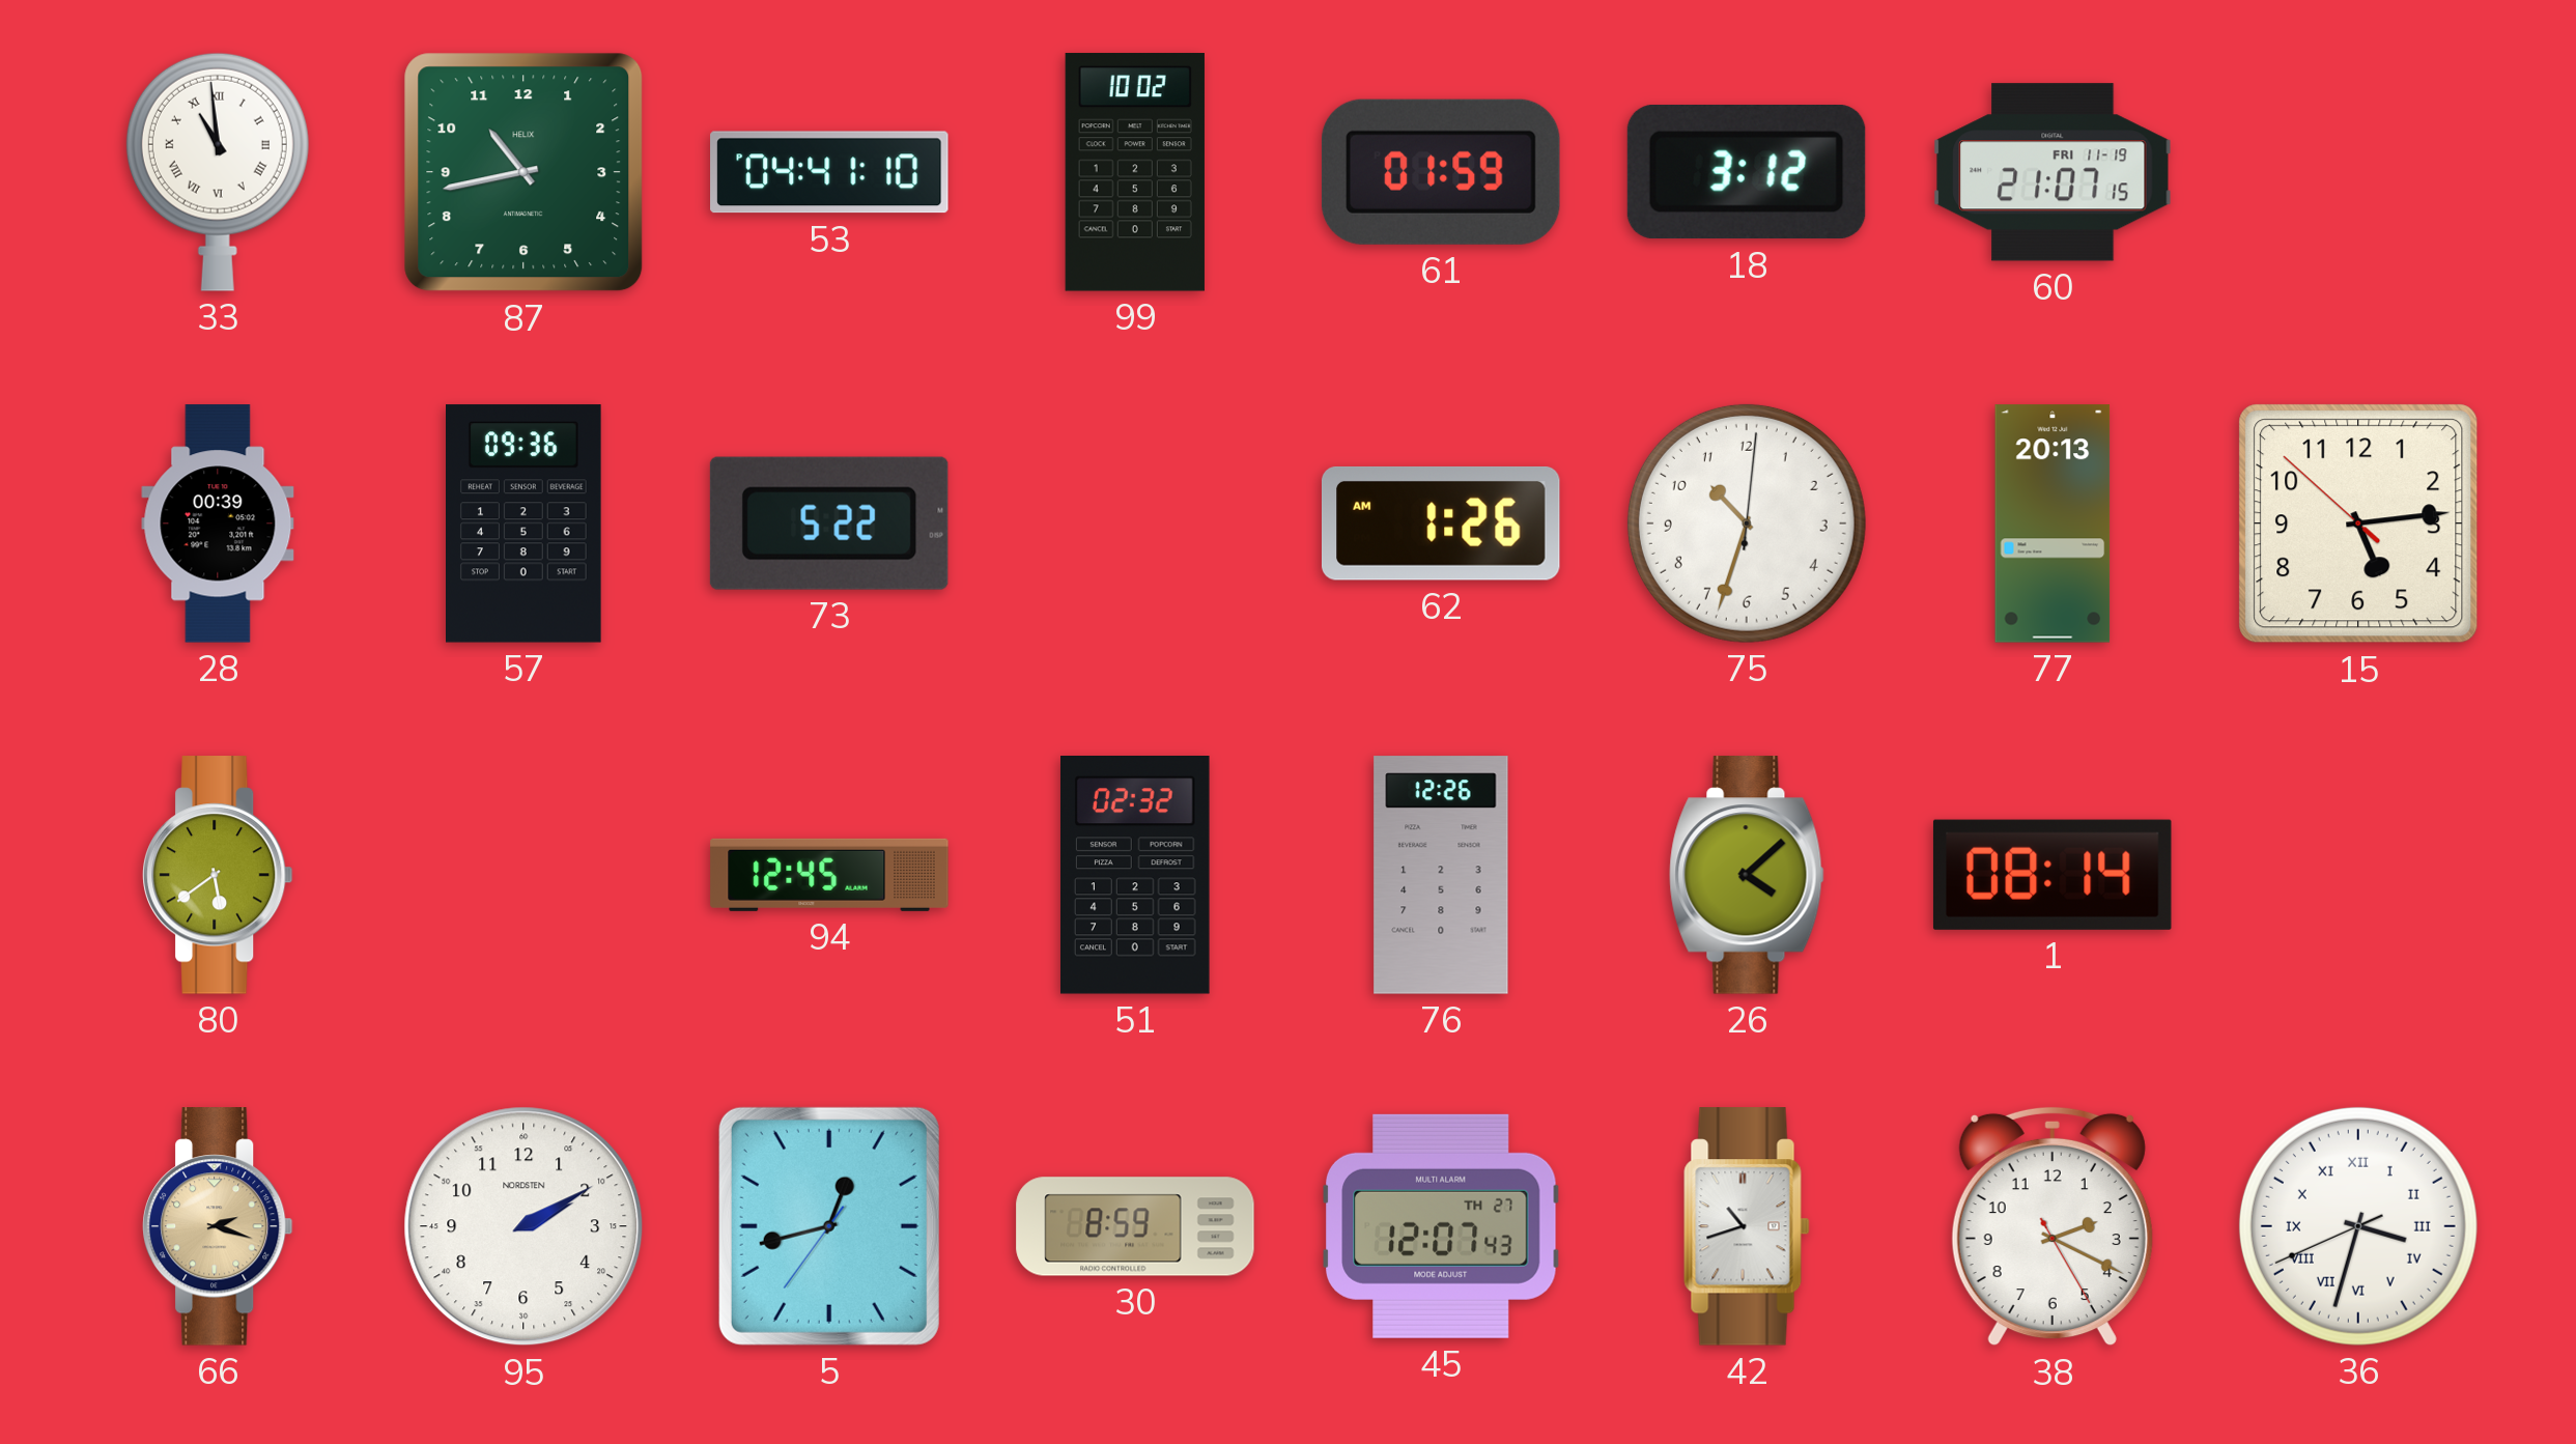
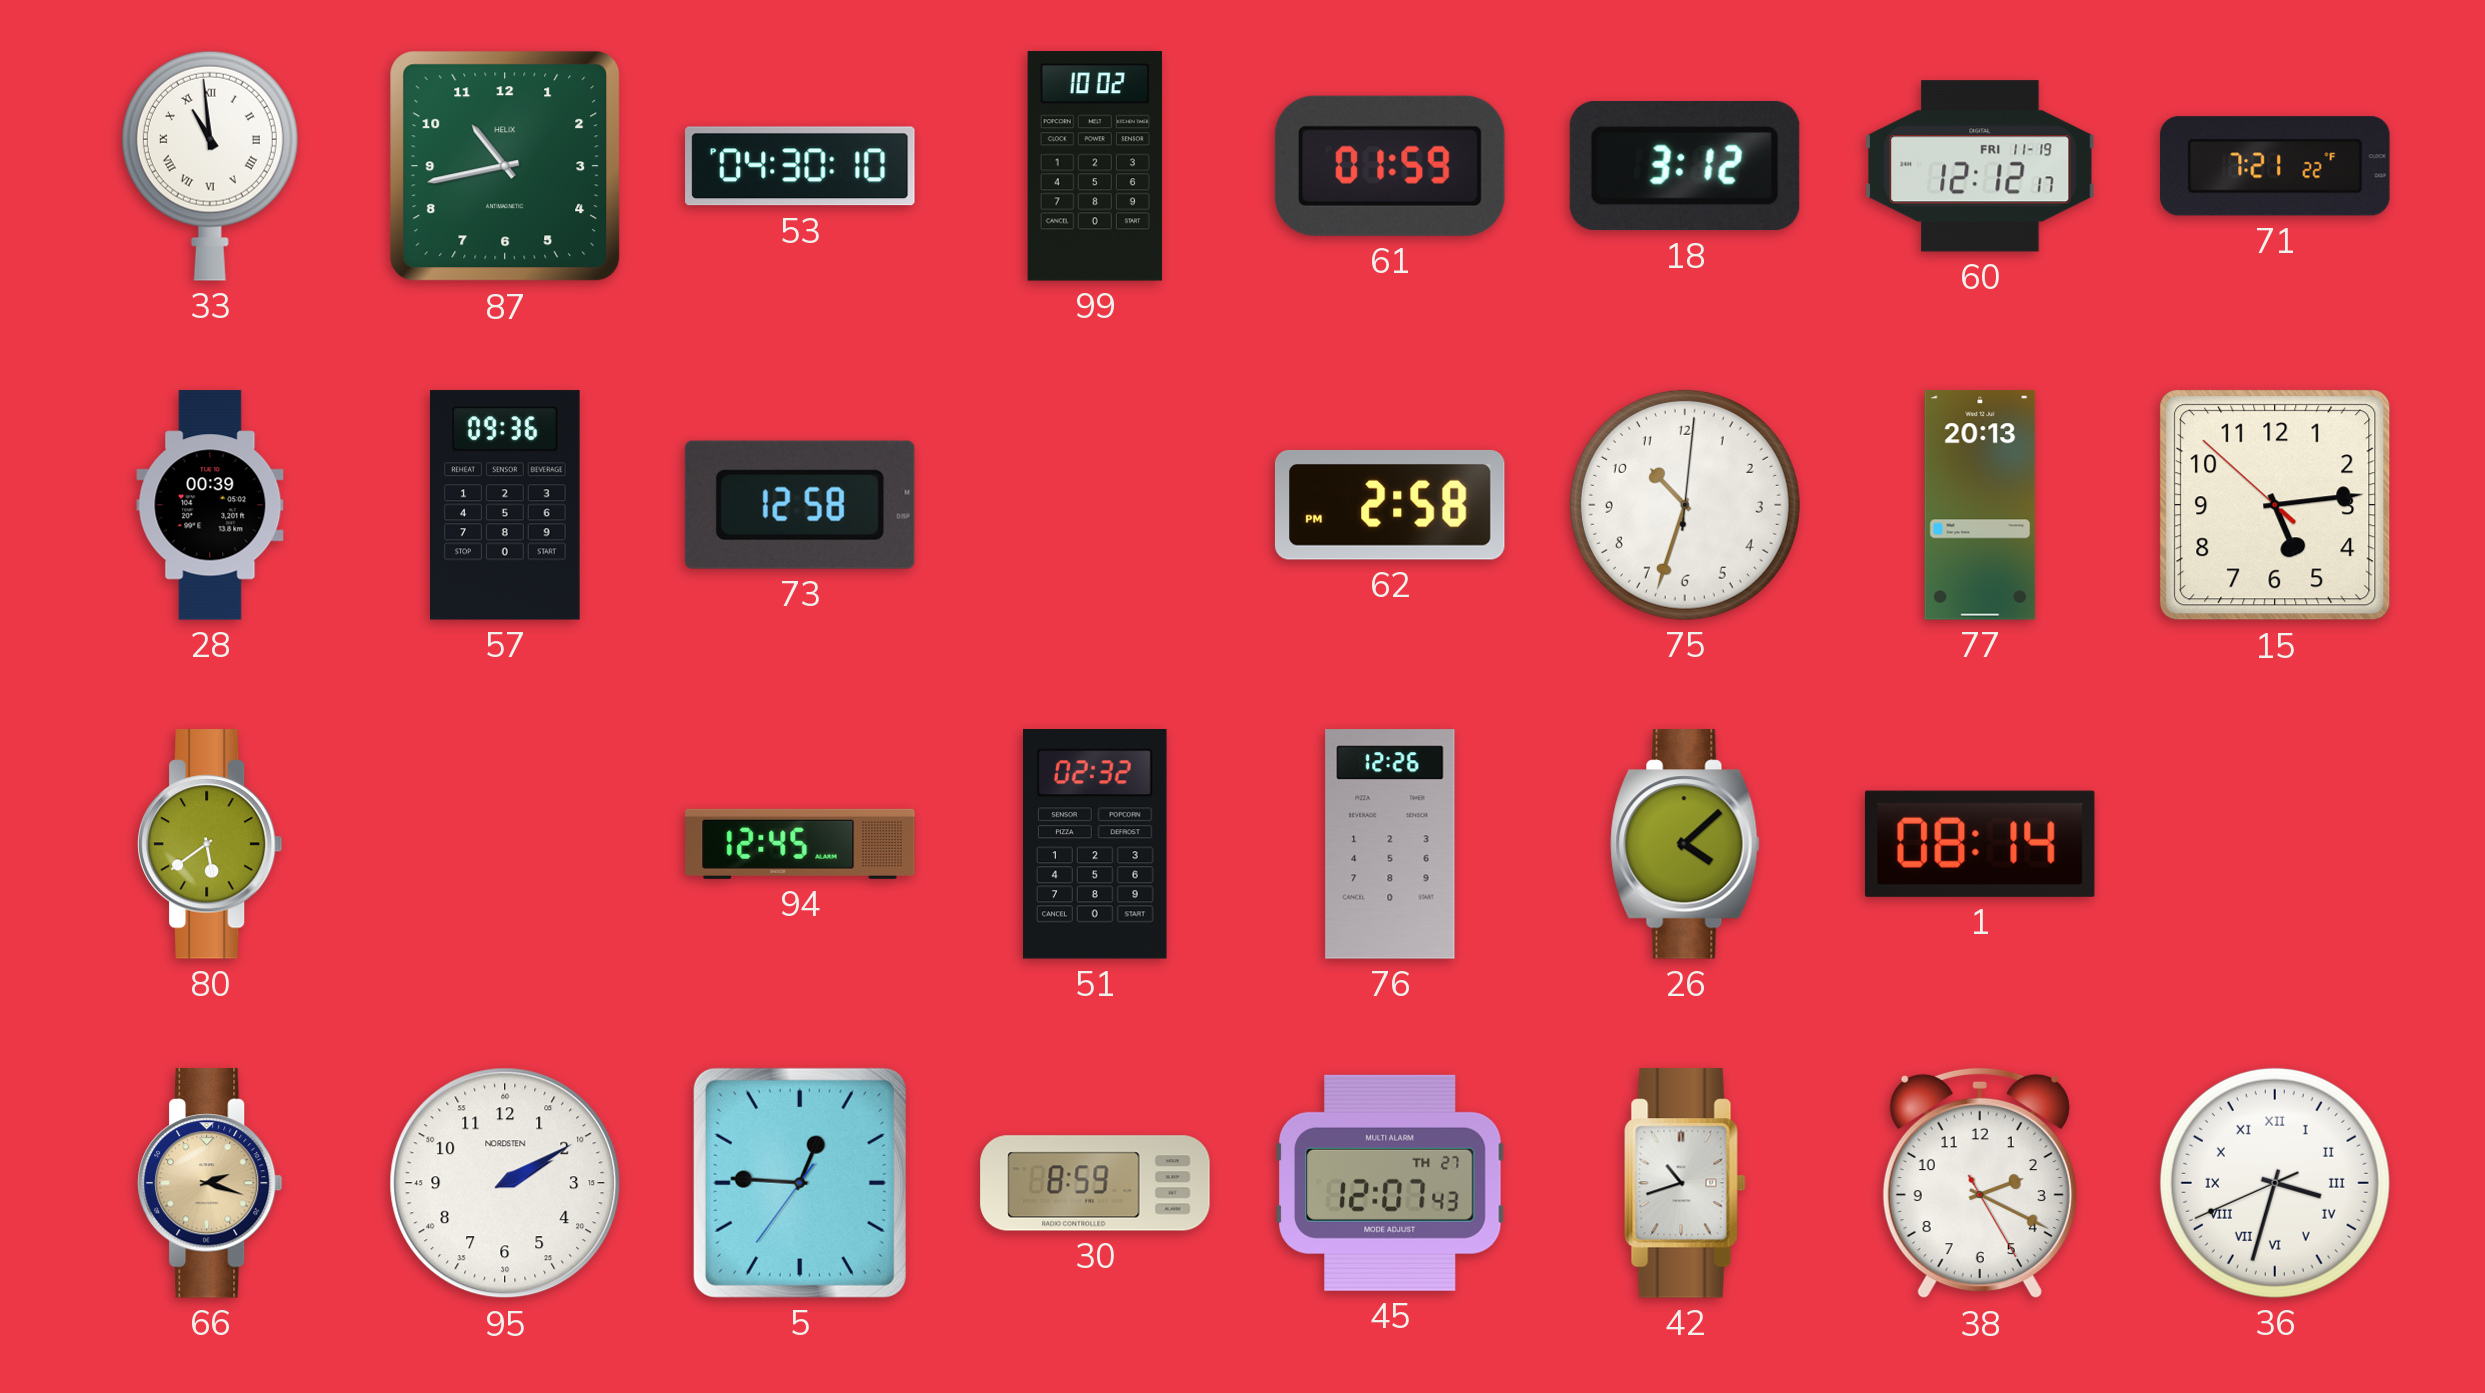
53: 04:41 -> 04:30 (800, 166)
60: 21:07 -> 12:12 (1980, 166)
71: none -> 7:21 (2275, 166)
73: 5:22 -> 12:58 (800, 505)
62: 1:26 -> 2:58 (1390, 505)
5: 12:42 -> 12:45 (800, 1183)
